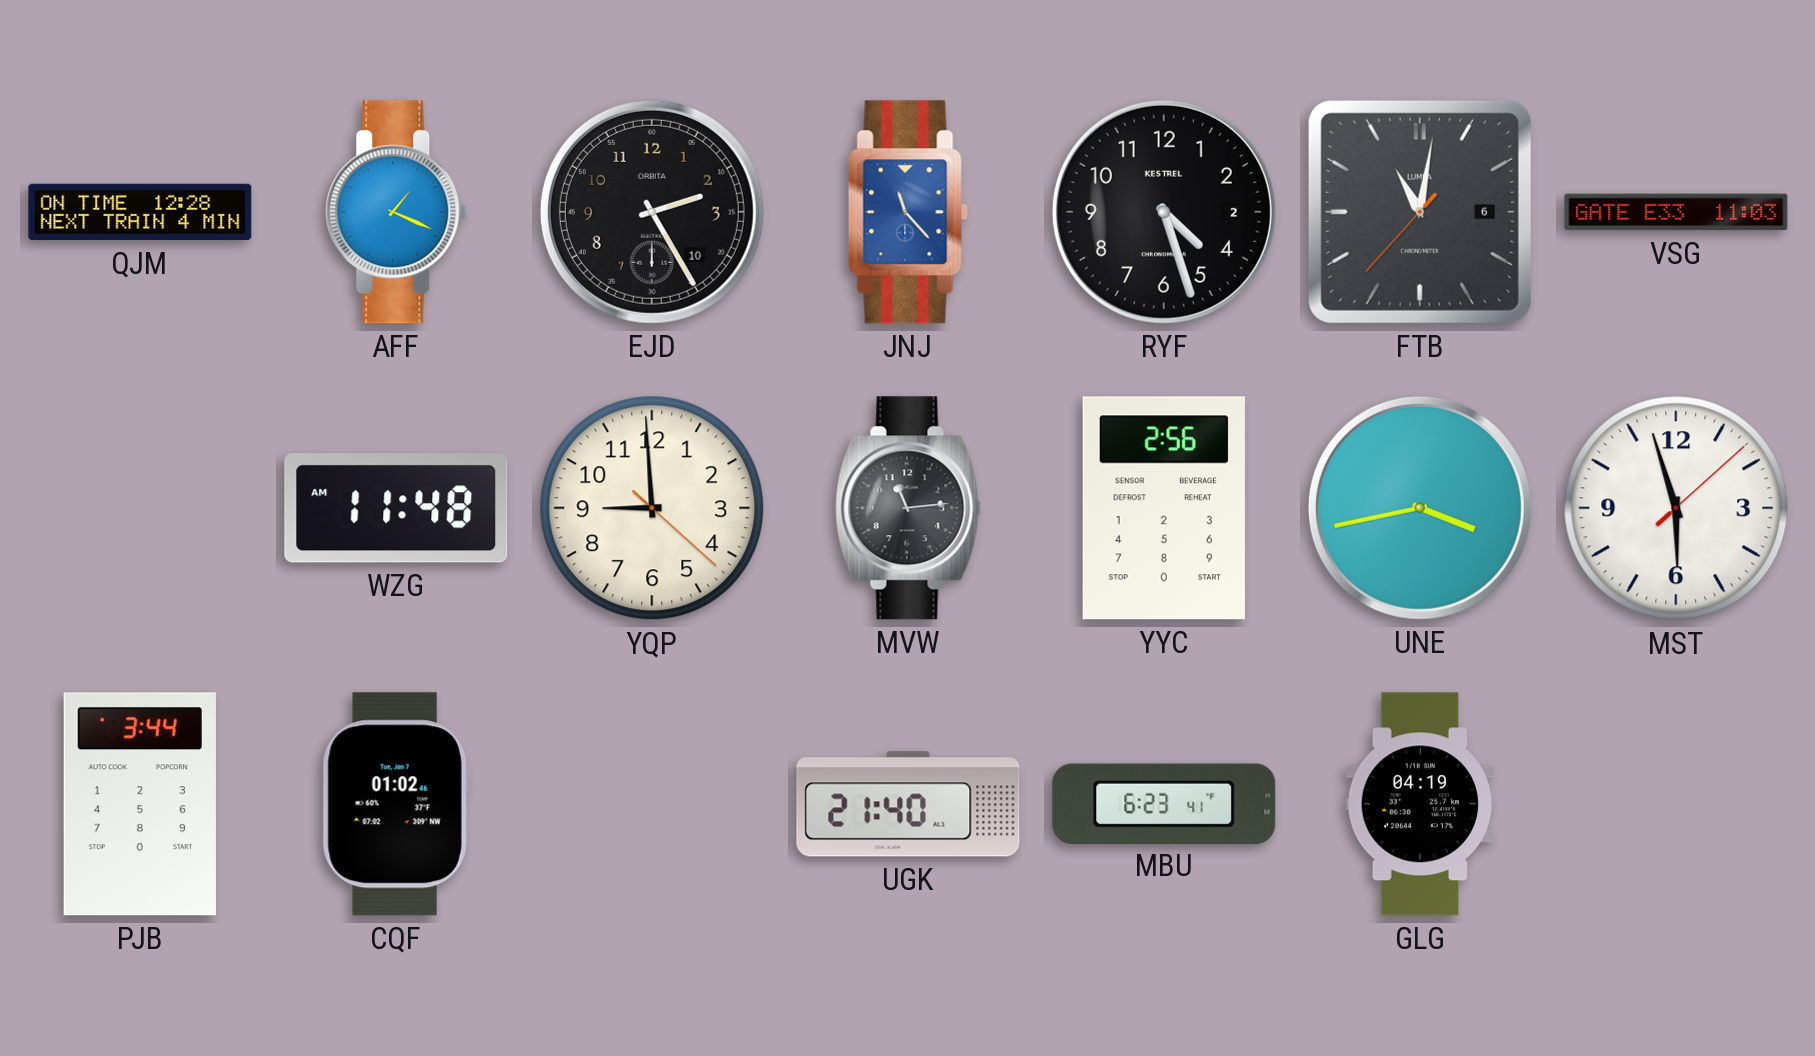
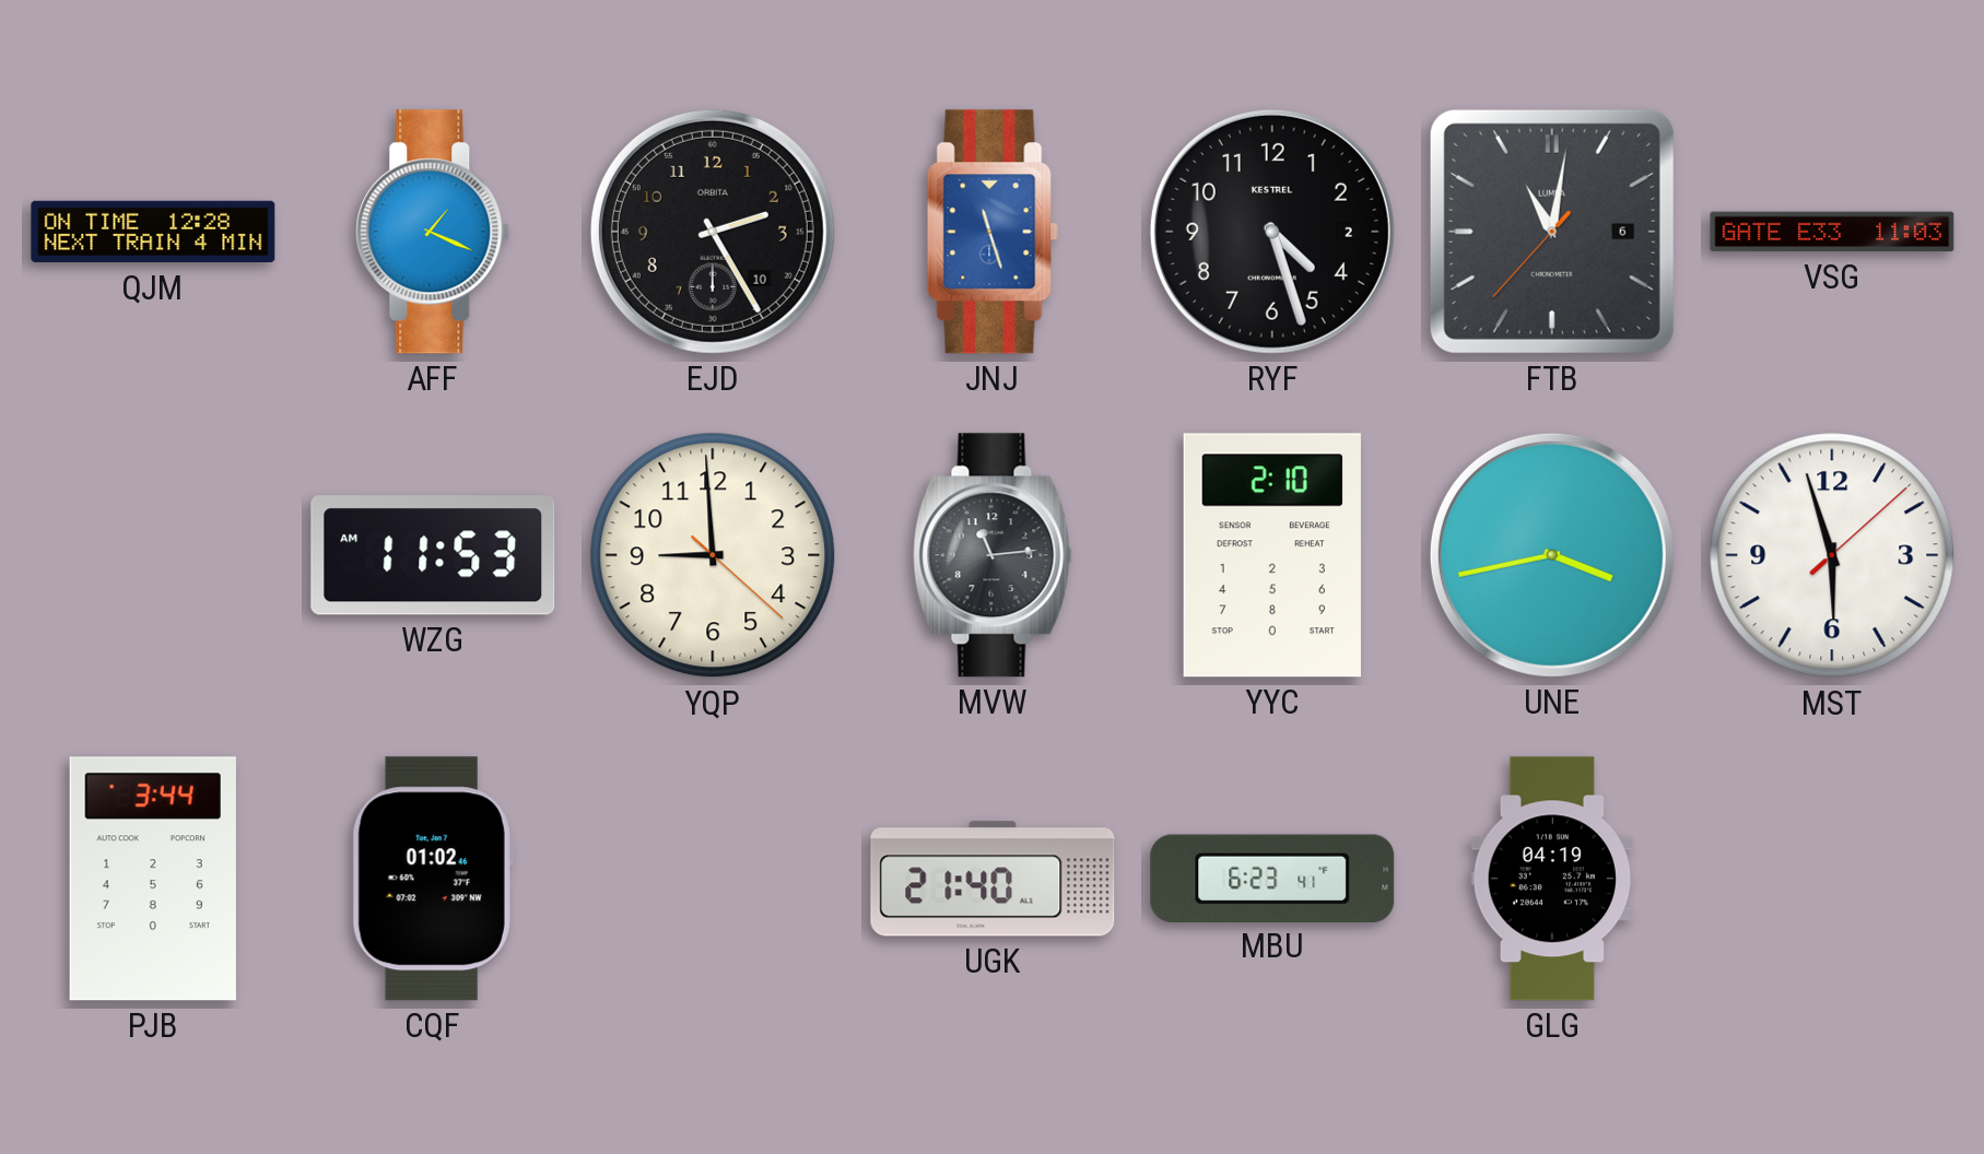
JNJ: 11:23 -> 11:27 (993, 232)
WZG: 11:48 -> 11:53 (433, 555)
YYC: 2:56 -> 2:10 (1272, 555)
